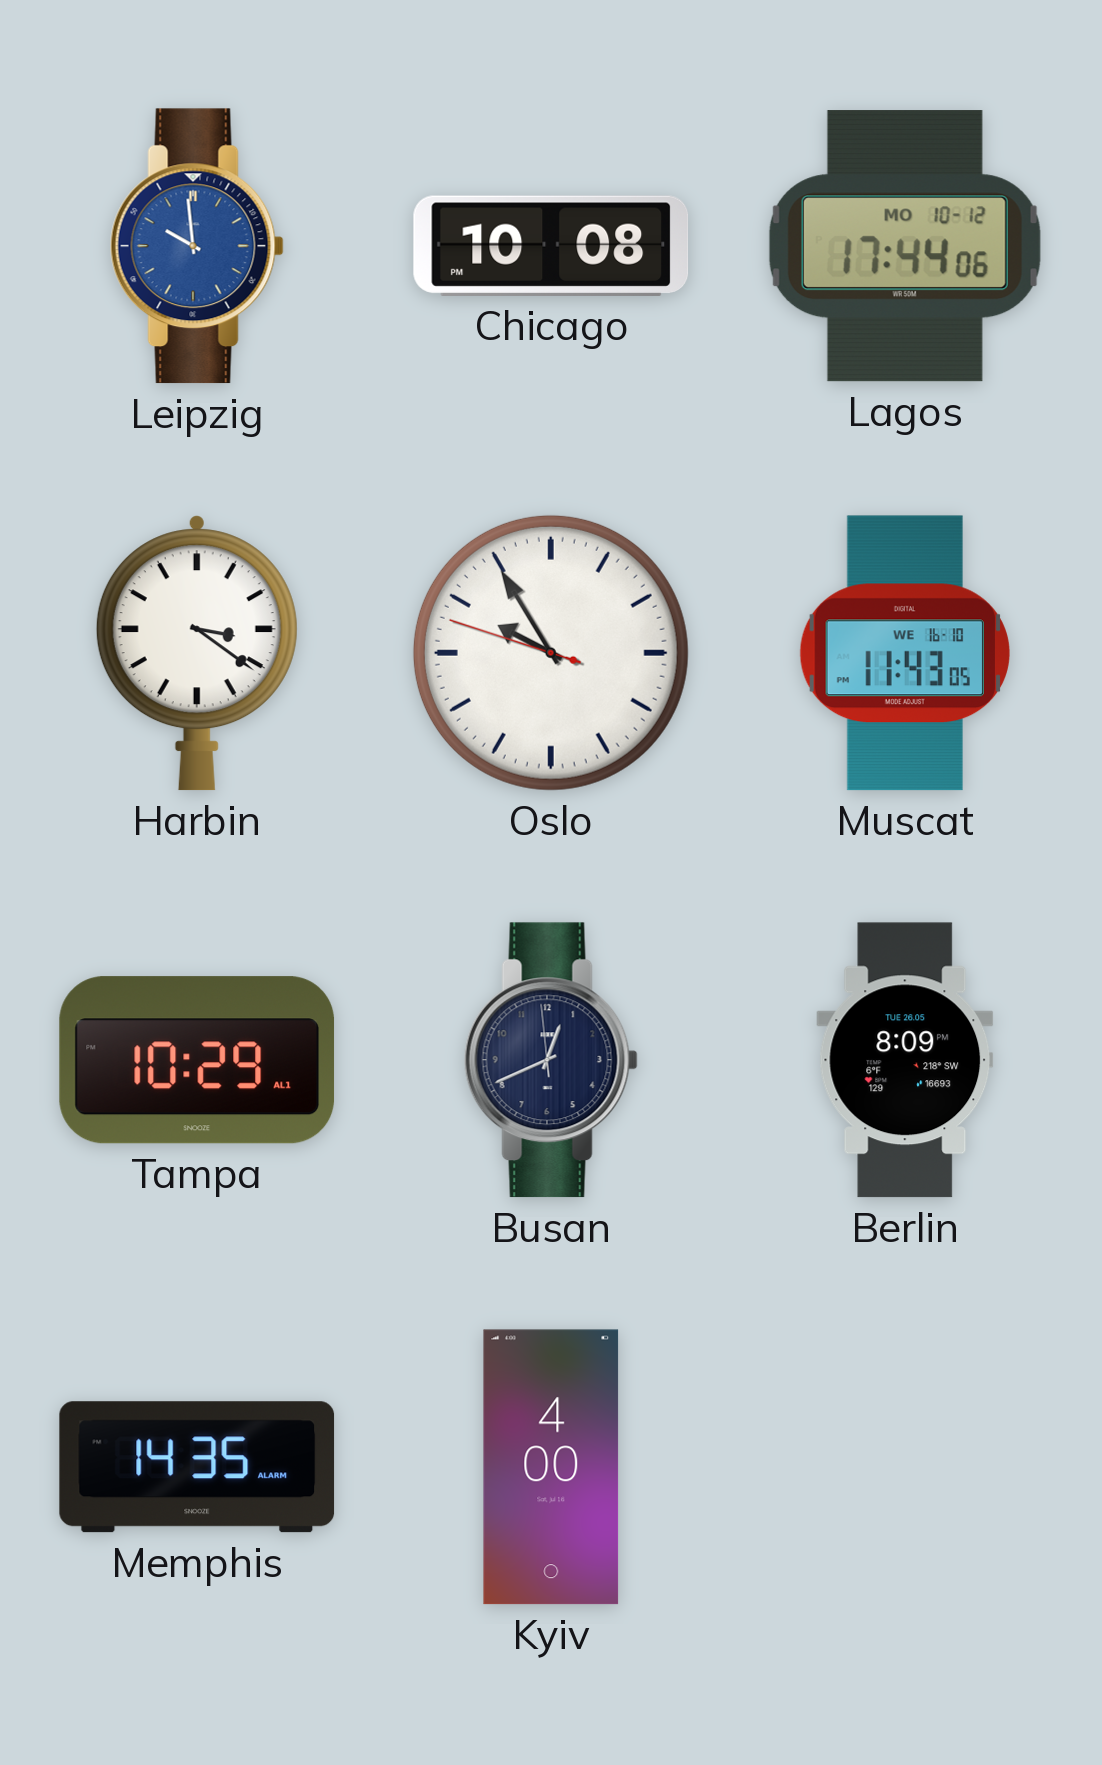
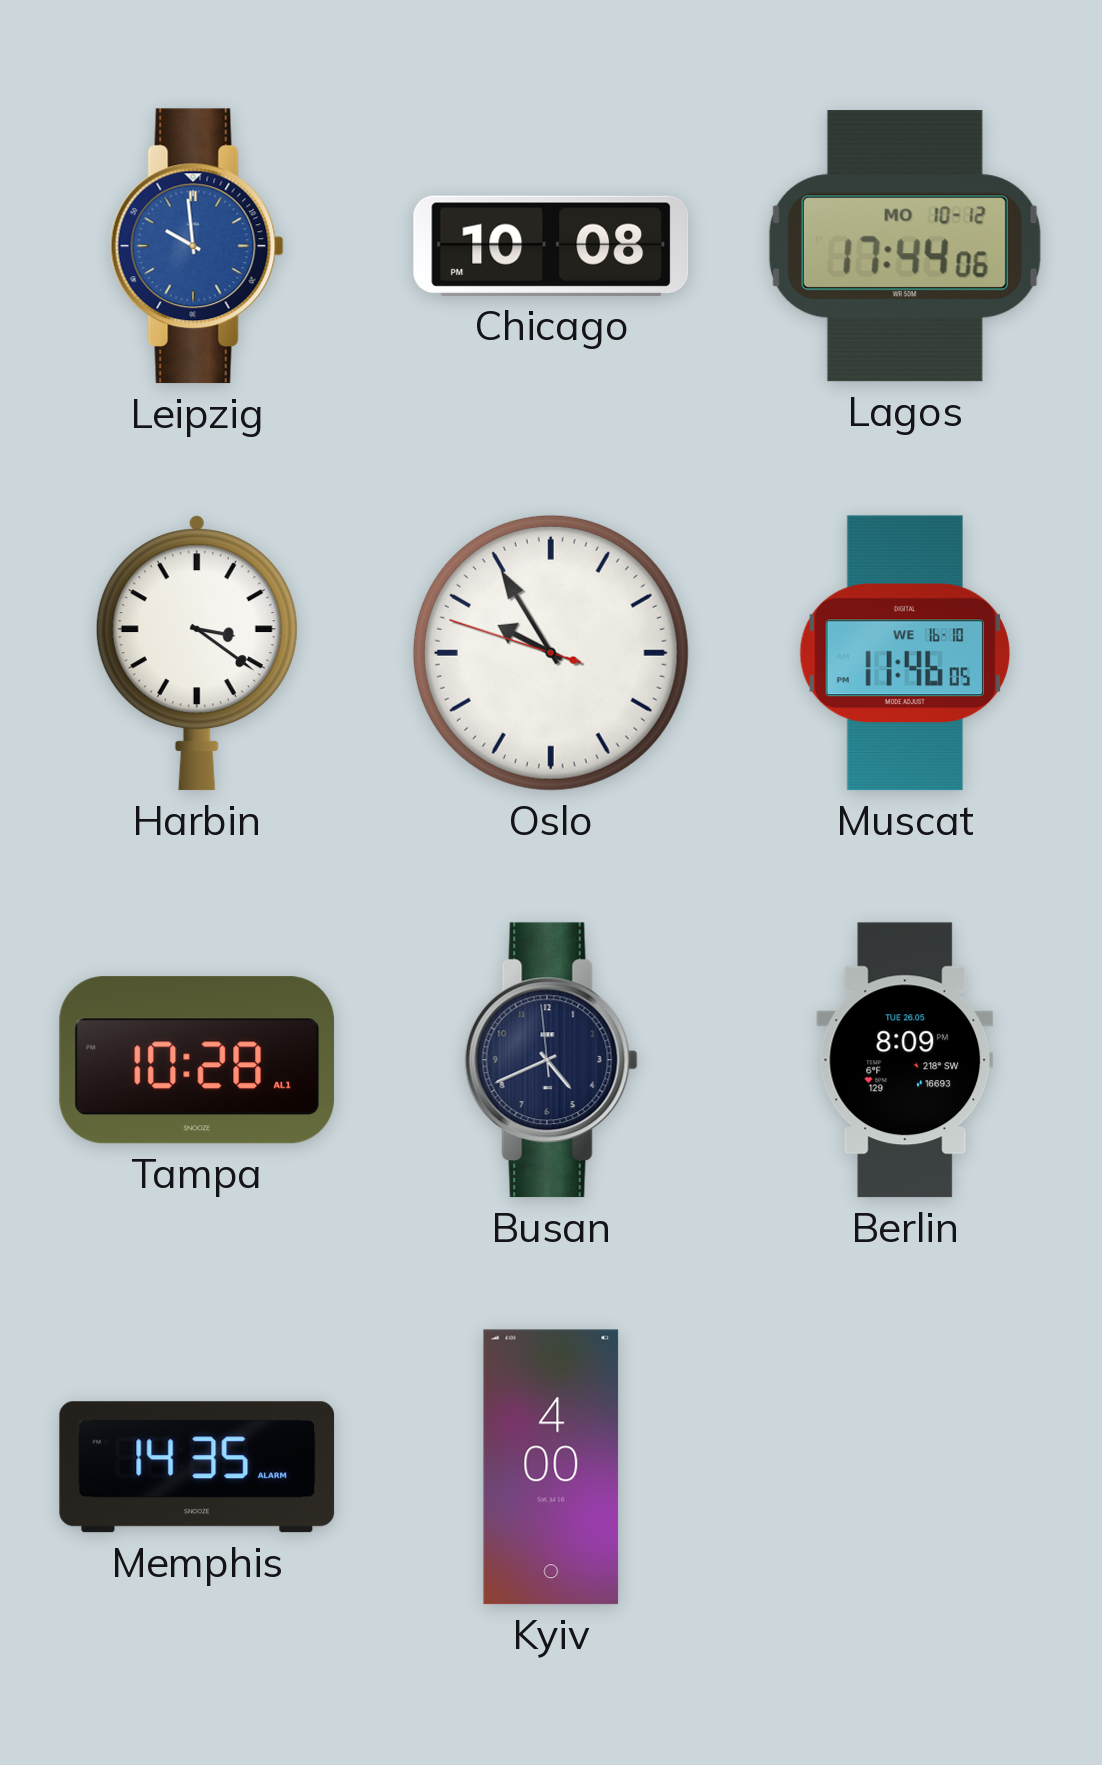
Muscat: 11:43 -> 11:46 (905, 653)
Tampa: 10:29 -> 10:28 (197, 1060)
Busan: 12:40 -> 4:40 (551, 1060)
